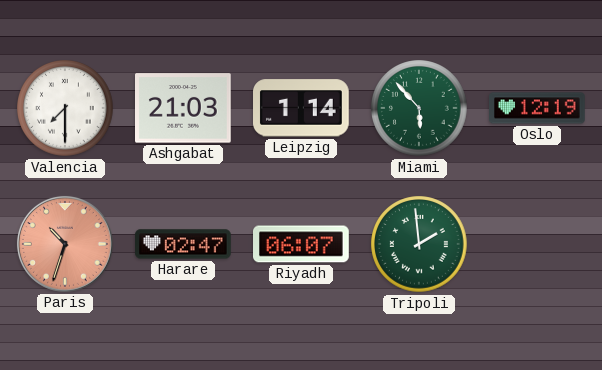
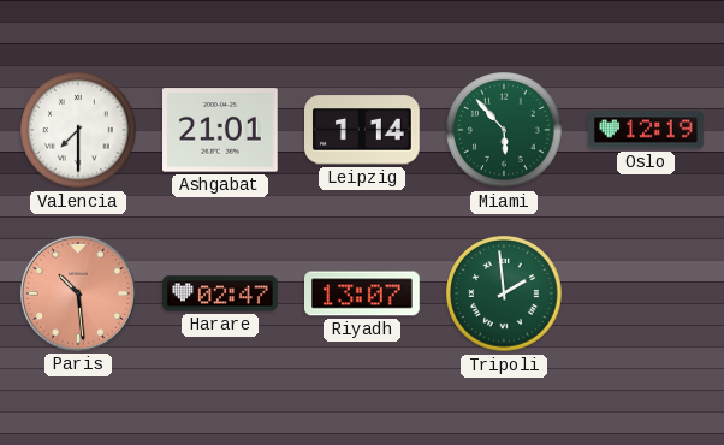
Ashgabat: 21:03 -> 21:01 (221, 130)
Paris: 10:33 -> 10:29 (78, 293)
Riyadh: 06:07 -> 13:07 (363, 293)
